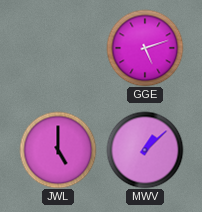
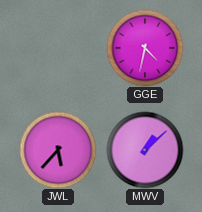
GGE: 5:12 -> 4:32 (145, 48)
JWL: 5:00 -> 5:37 (58, 150)
